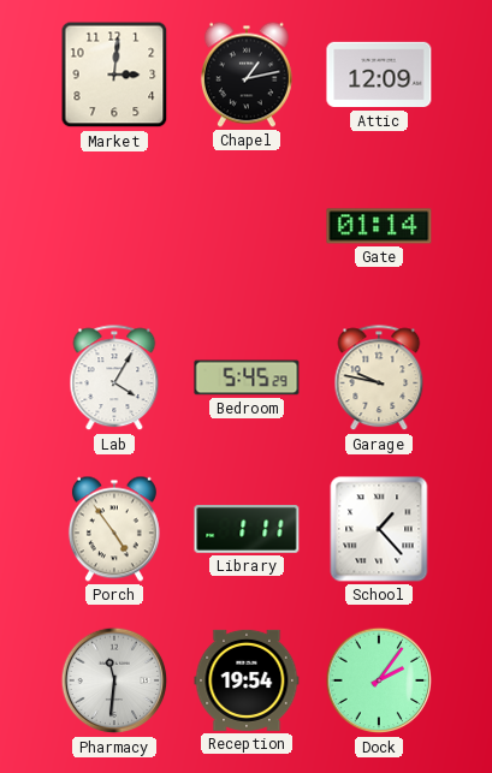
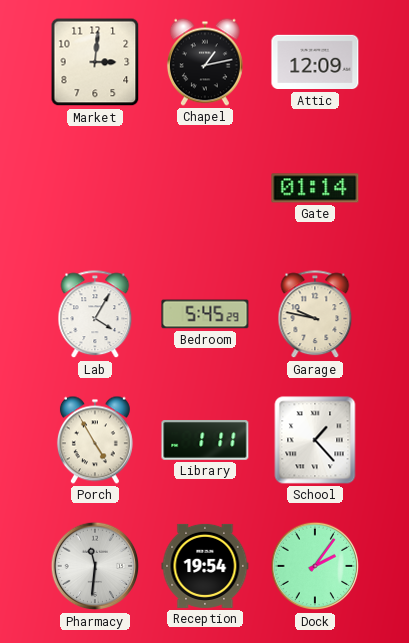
Porch: 4:54 -> 4:55 (95, 440)
